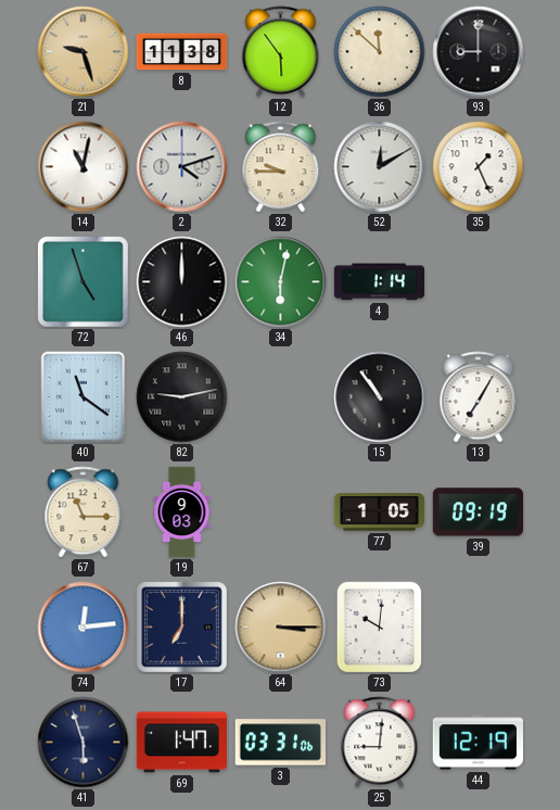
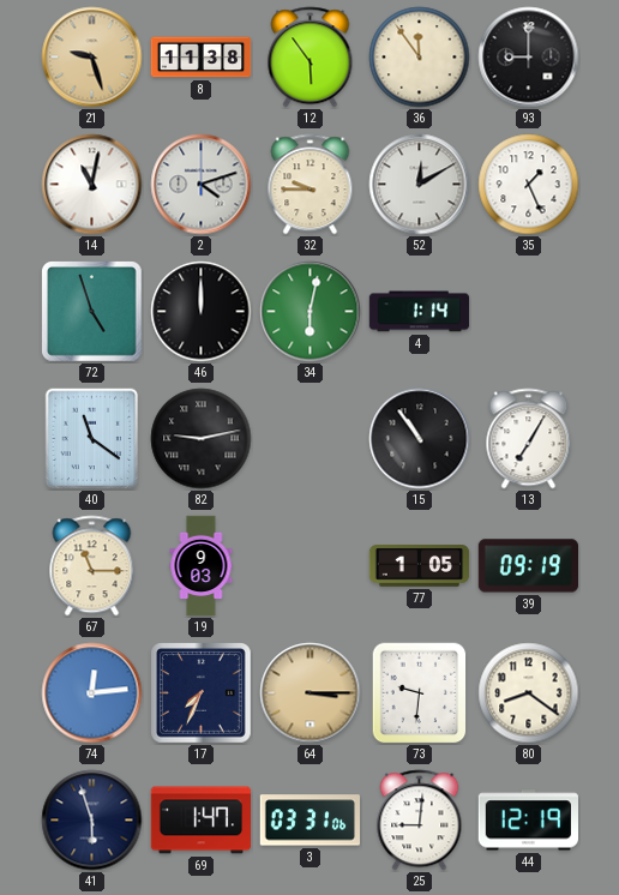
36: 11:52 -> 11:54 (420, 58)
17: 7:00 -> 7:34 (202, 693)
73: 10:01 -> 9:31 (420, 693)
80: none -> 8:21 (529, 693)
